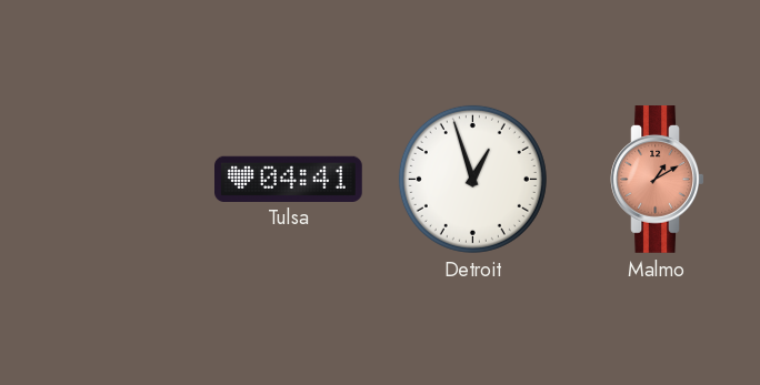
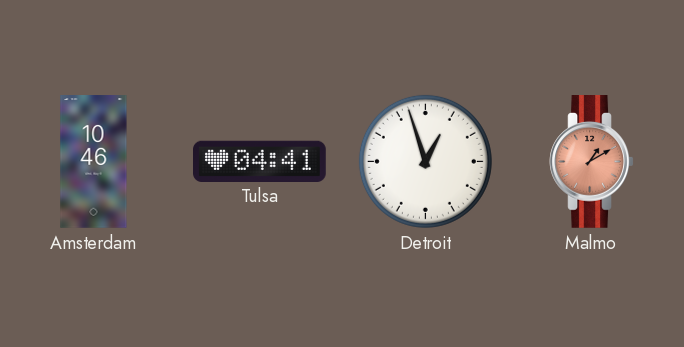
Amsterdam: none -> 10:46 (94, 162)
